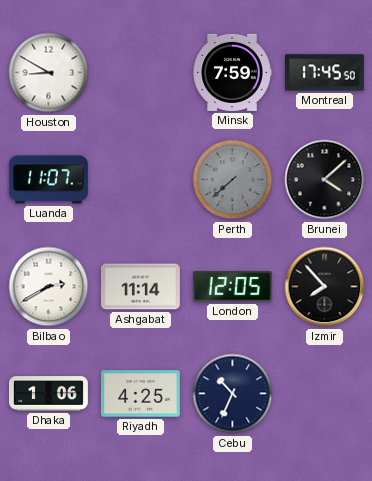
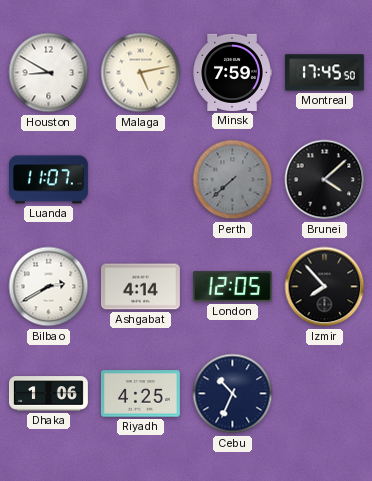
Malaga: none -> 5:13 (141, 73)
Ashgabat: 11:14 -> 4:14 (140, 287)
